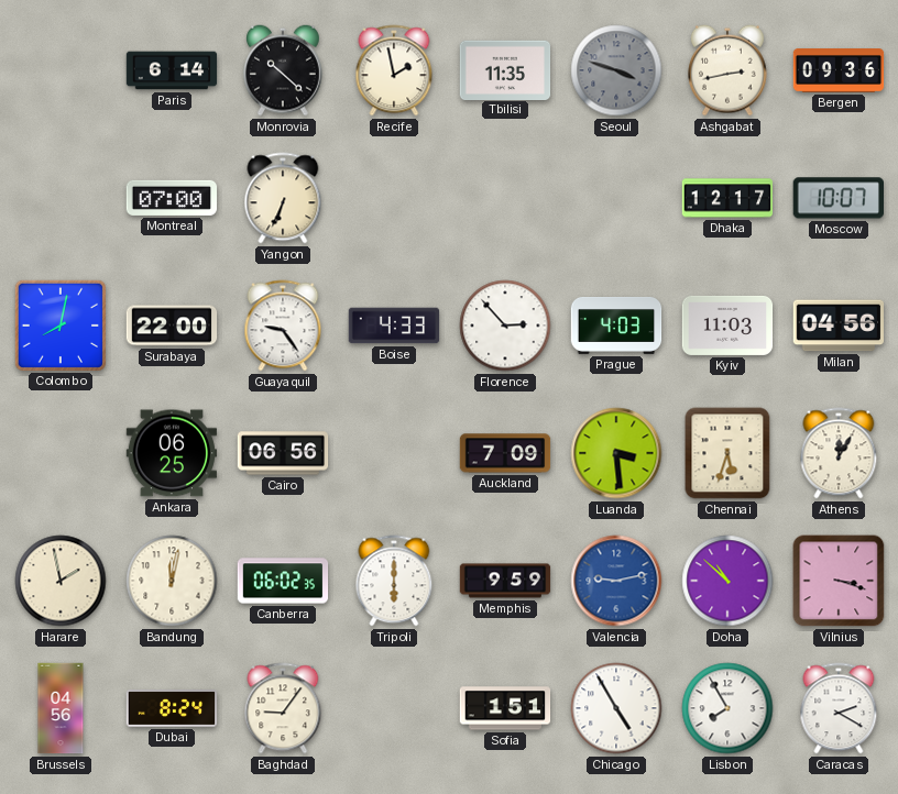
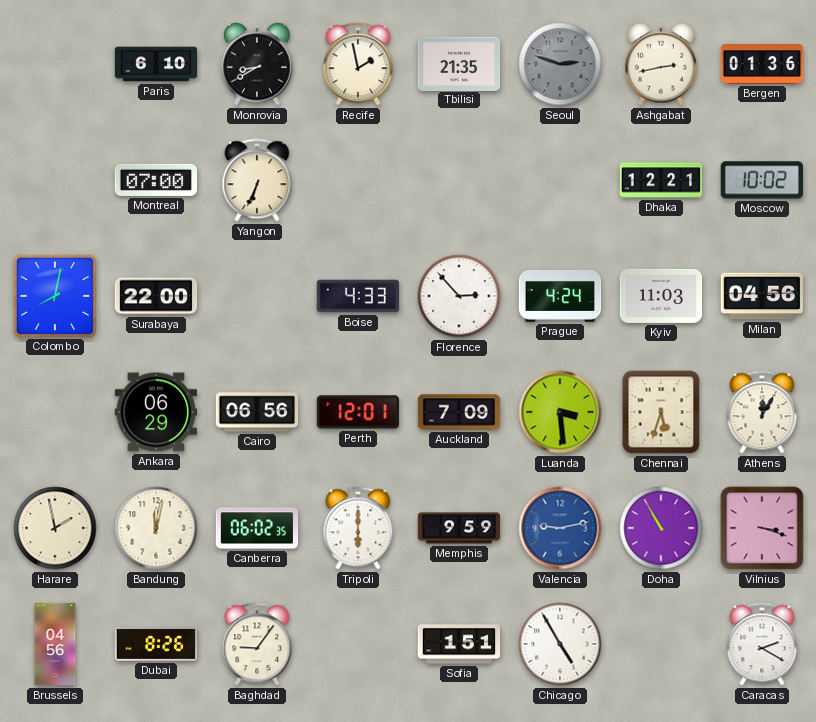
Paris: 6:14 -> 6:10 (156, 64)
Monrovia: 10:22 -> 8:40 (258, 64)
Tbilisi: 11:35 -> 21:35 (459, 63)
Seoul: 3:48 -> 2:48 (560, 64)
Bergen: 09:36 -> 01:36 (762, 65)
Dhaka: 12:17 -> 12:21 (661, 180)
Moscow: 10:07 -> 10:02 (761, 180)
Guayaquil: 9:24 -> none (283, 326)
Prague: 4:03 -> 4:24 (560, 296)
Ankara: 06:25 -> 06:29 (156, 412)
Perth: none -> 12:01 (358, 412)
Doha: 10:52 -> 10:55 (661, 528)
Dubai: 8:24 -> 8:26 (156, 645)
Lisbon: 7:55 -> none (727, 708)
